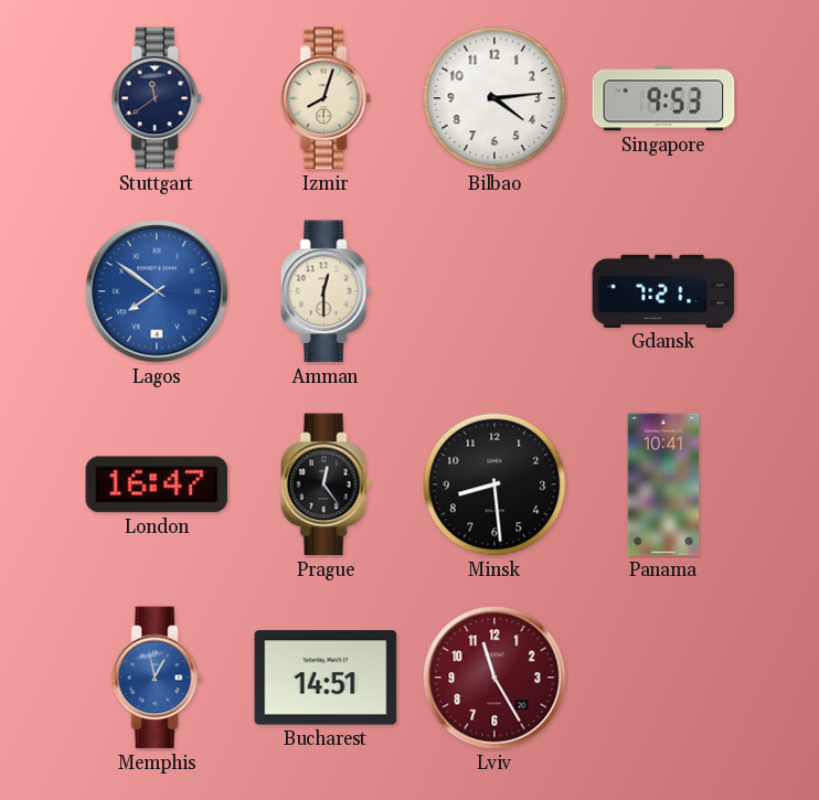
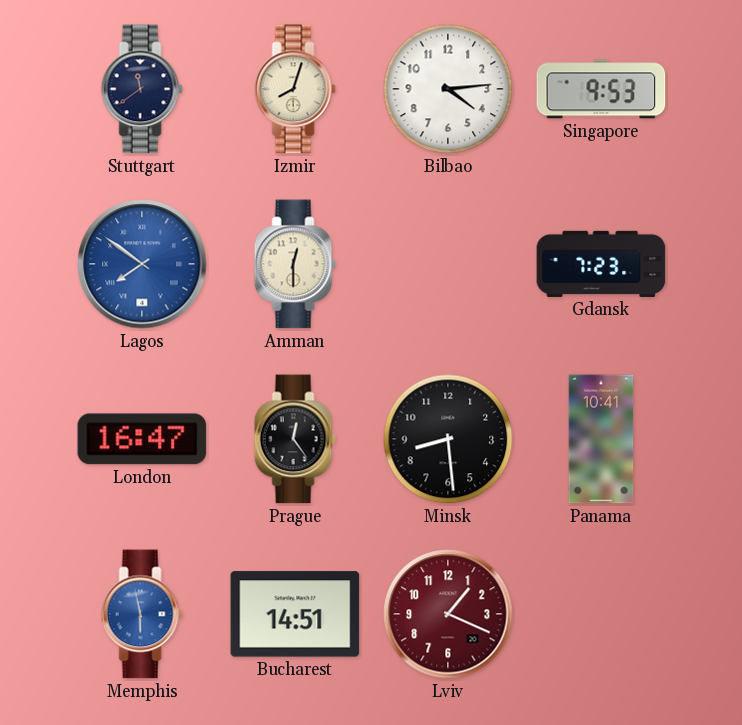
Gdansk: 7:21 -> 7:23 (601, 264)
Memphis: 12:58 -> 5:58 (142, 614)
Lviv: 11:25 -> 1:19 (448, 614)
